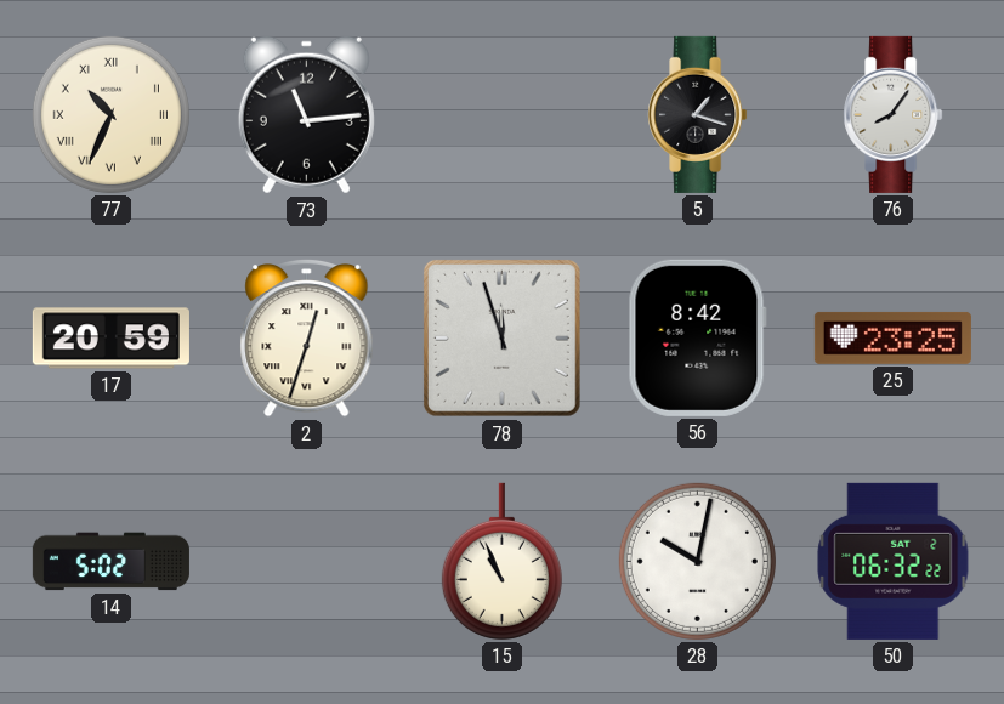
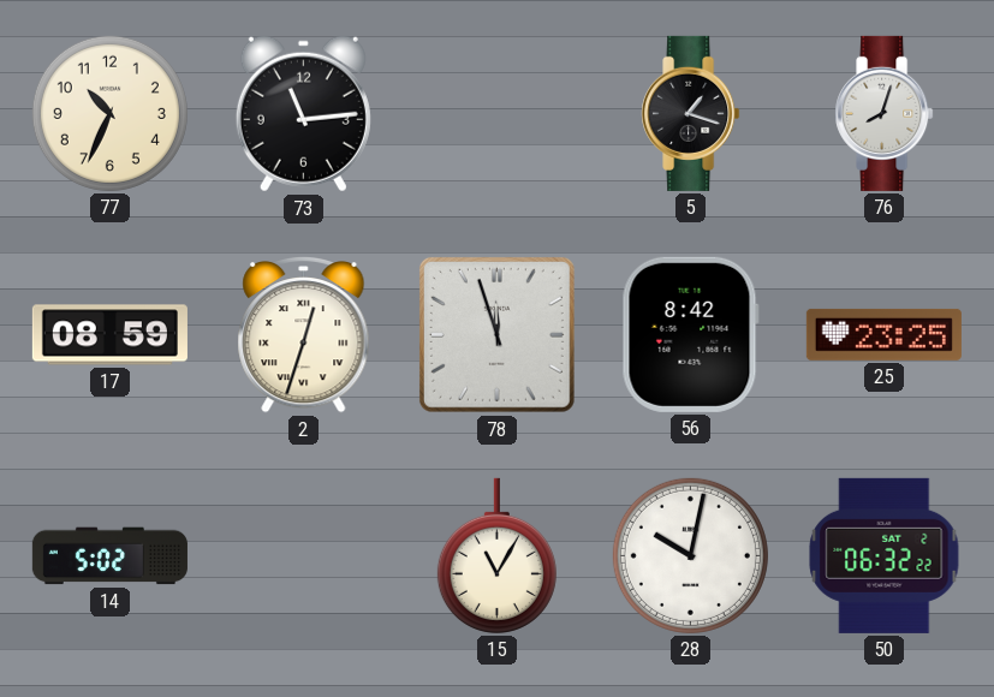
77 numerals: Roman -> Arabic (109, 113)
76: 8:06 -> 8:03 (885, 113)
17: 20:59 -> 08:59 (109, 335)
15: 10:56 -> 11:05 (496, 555)
